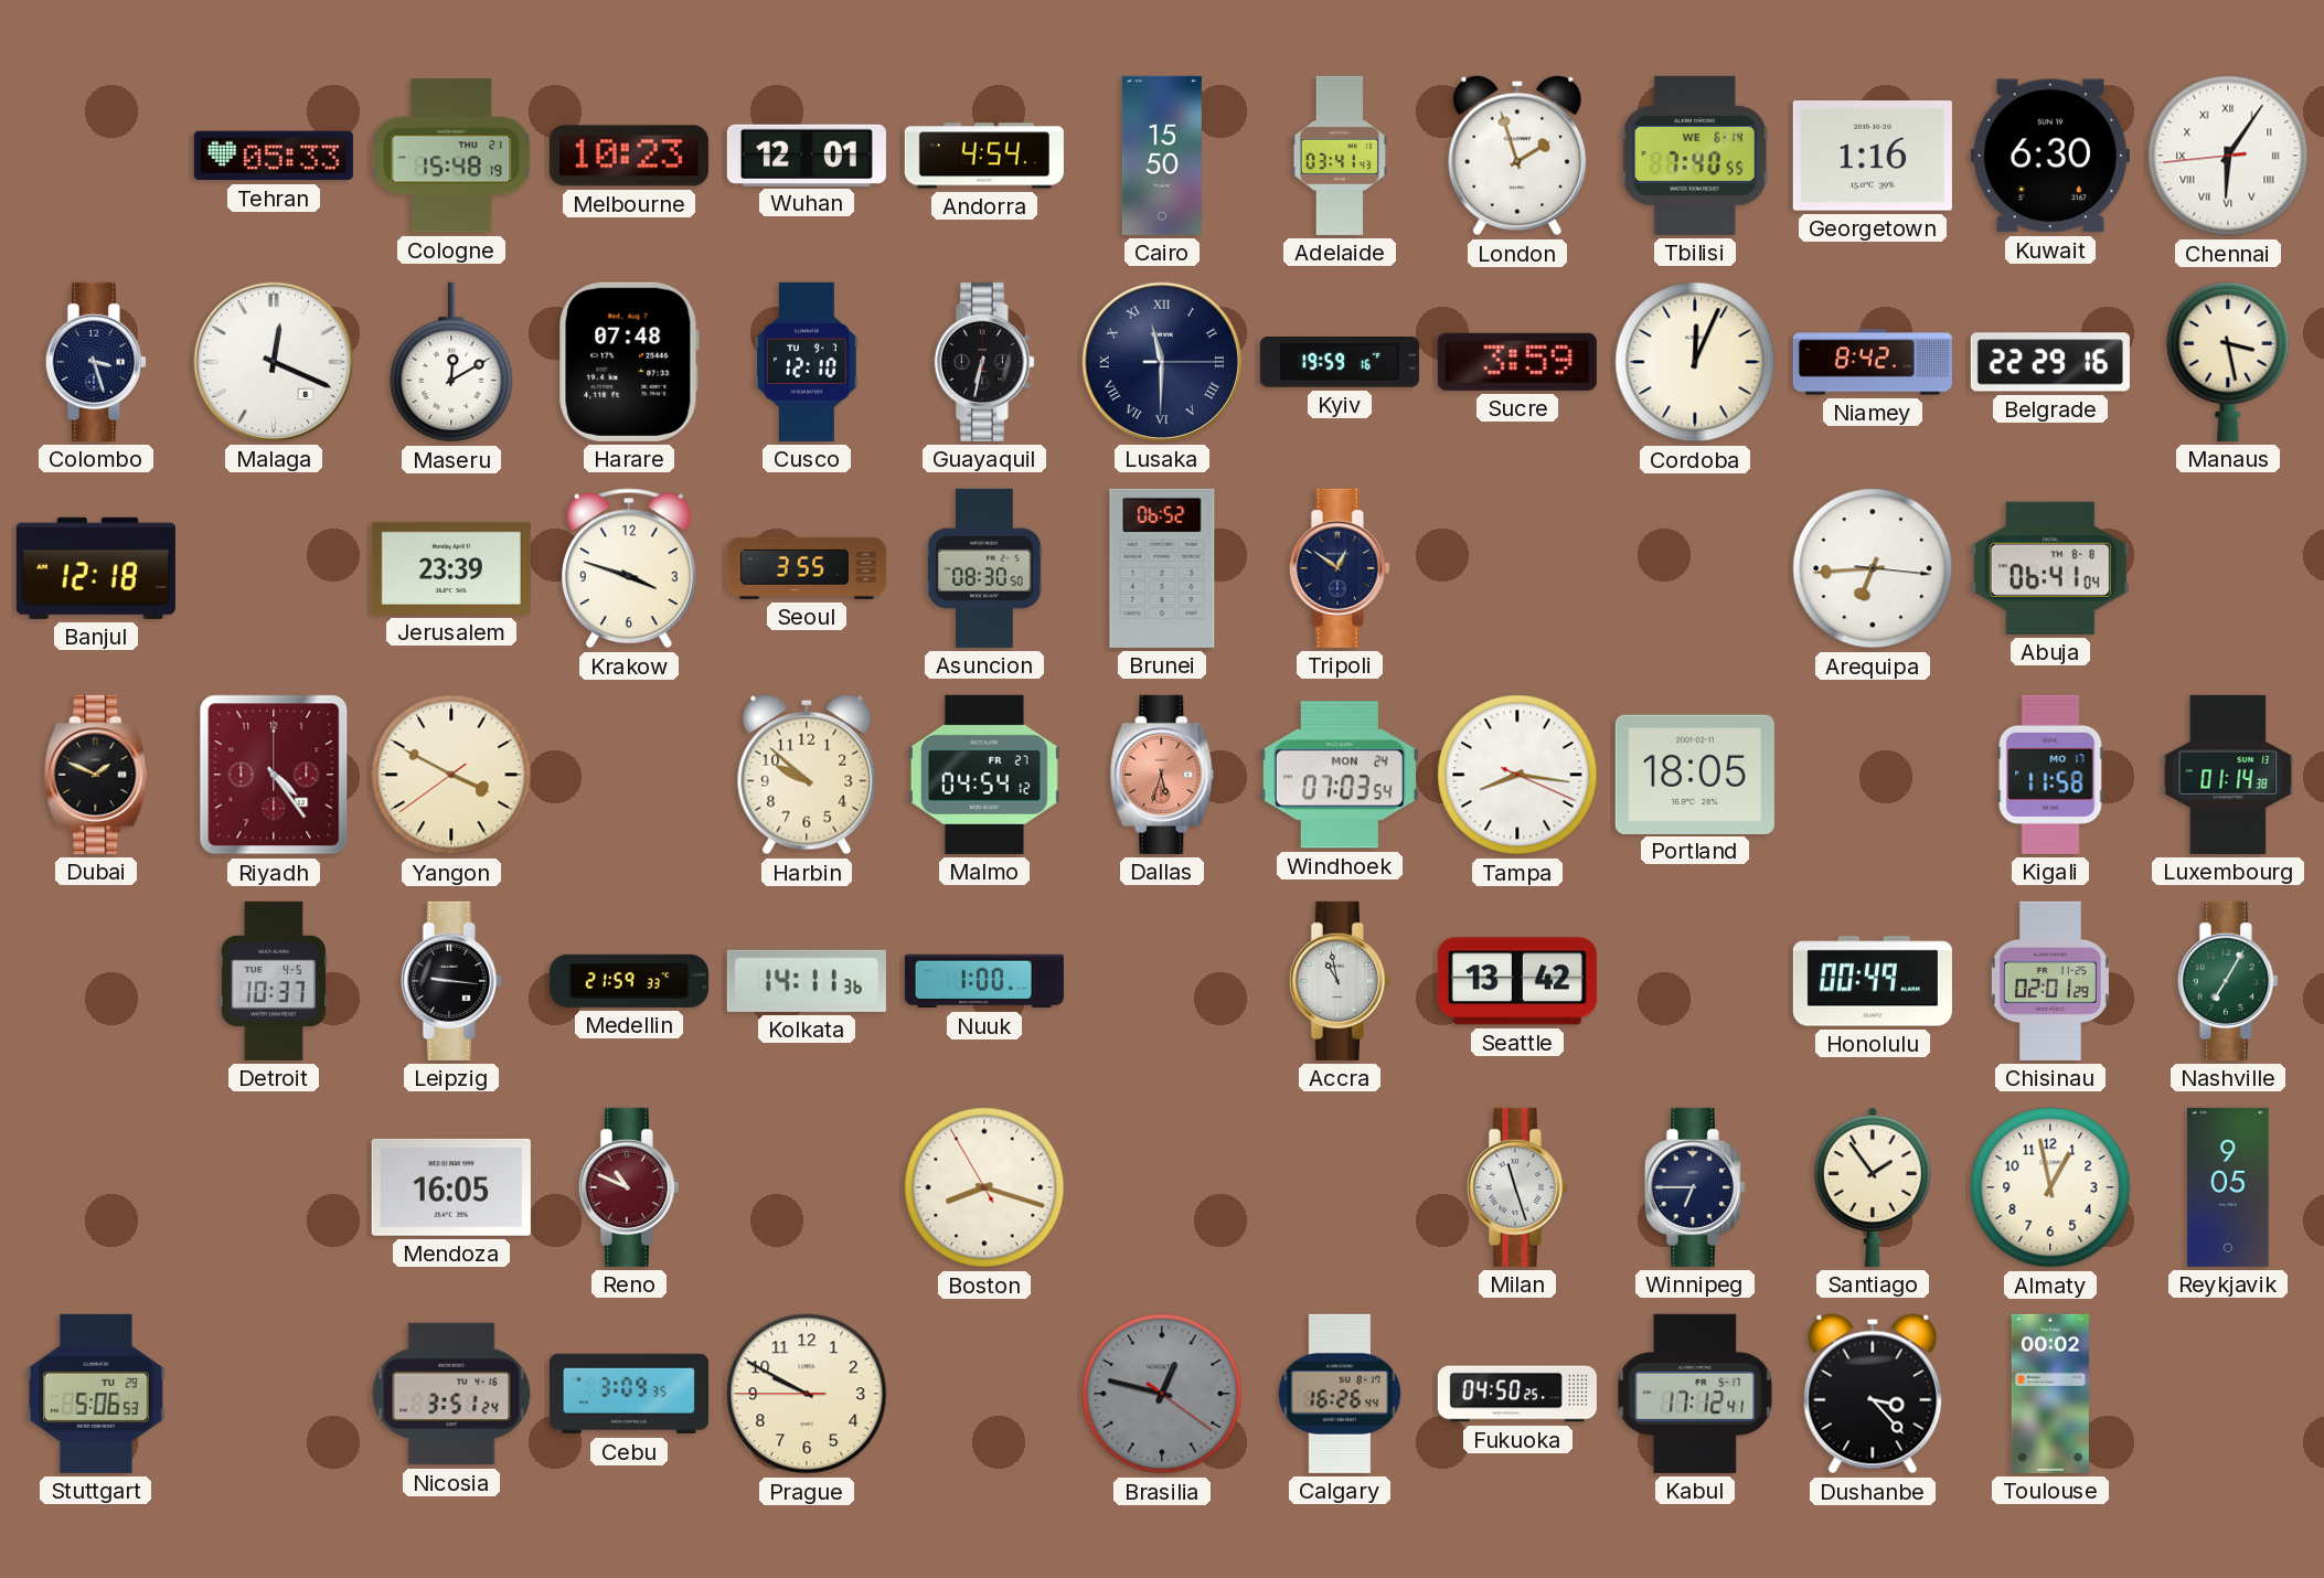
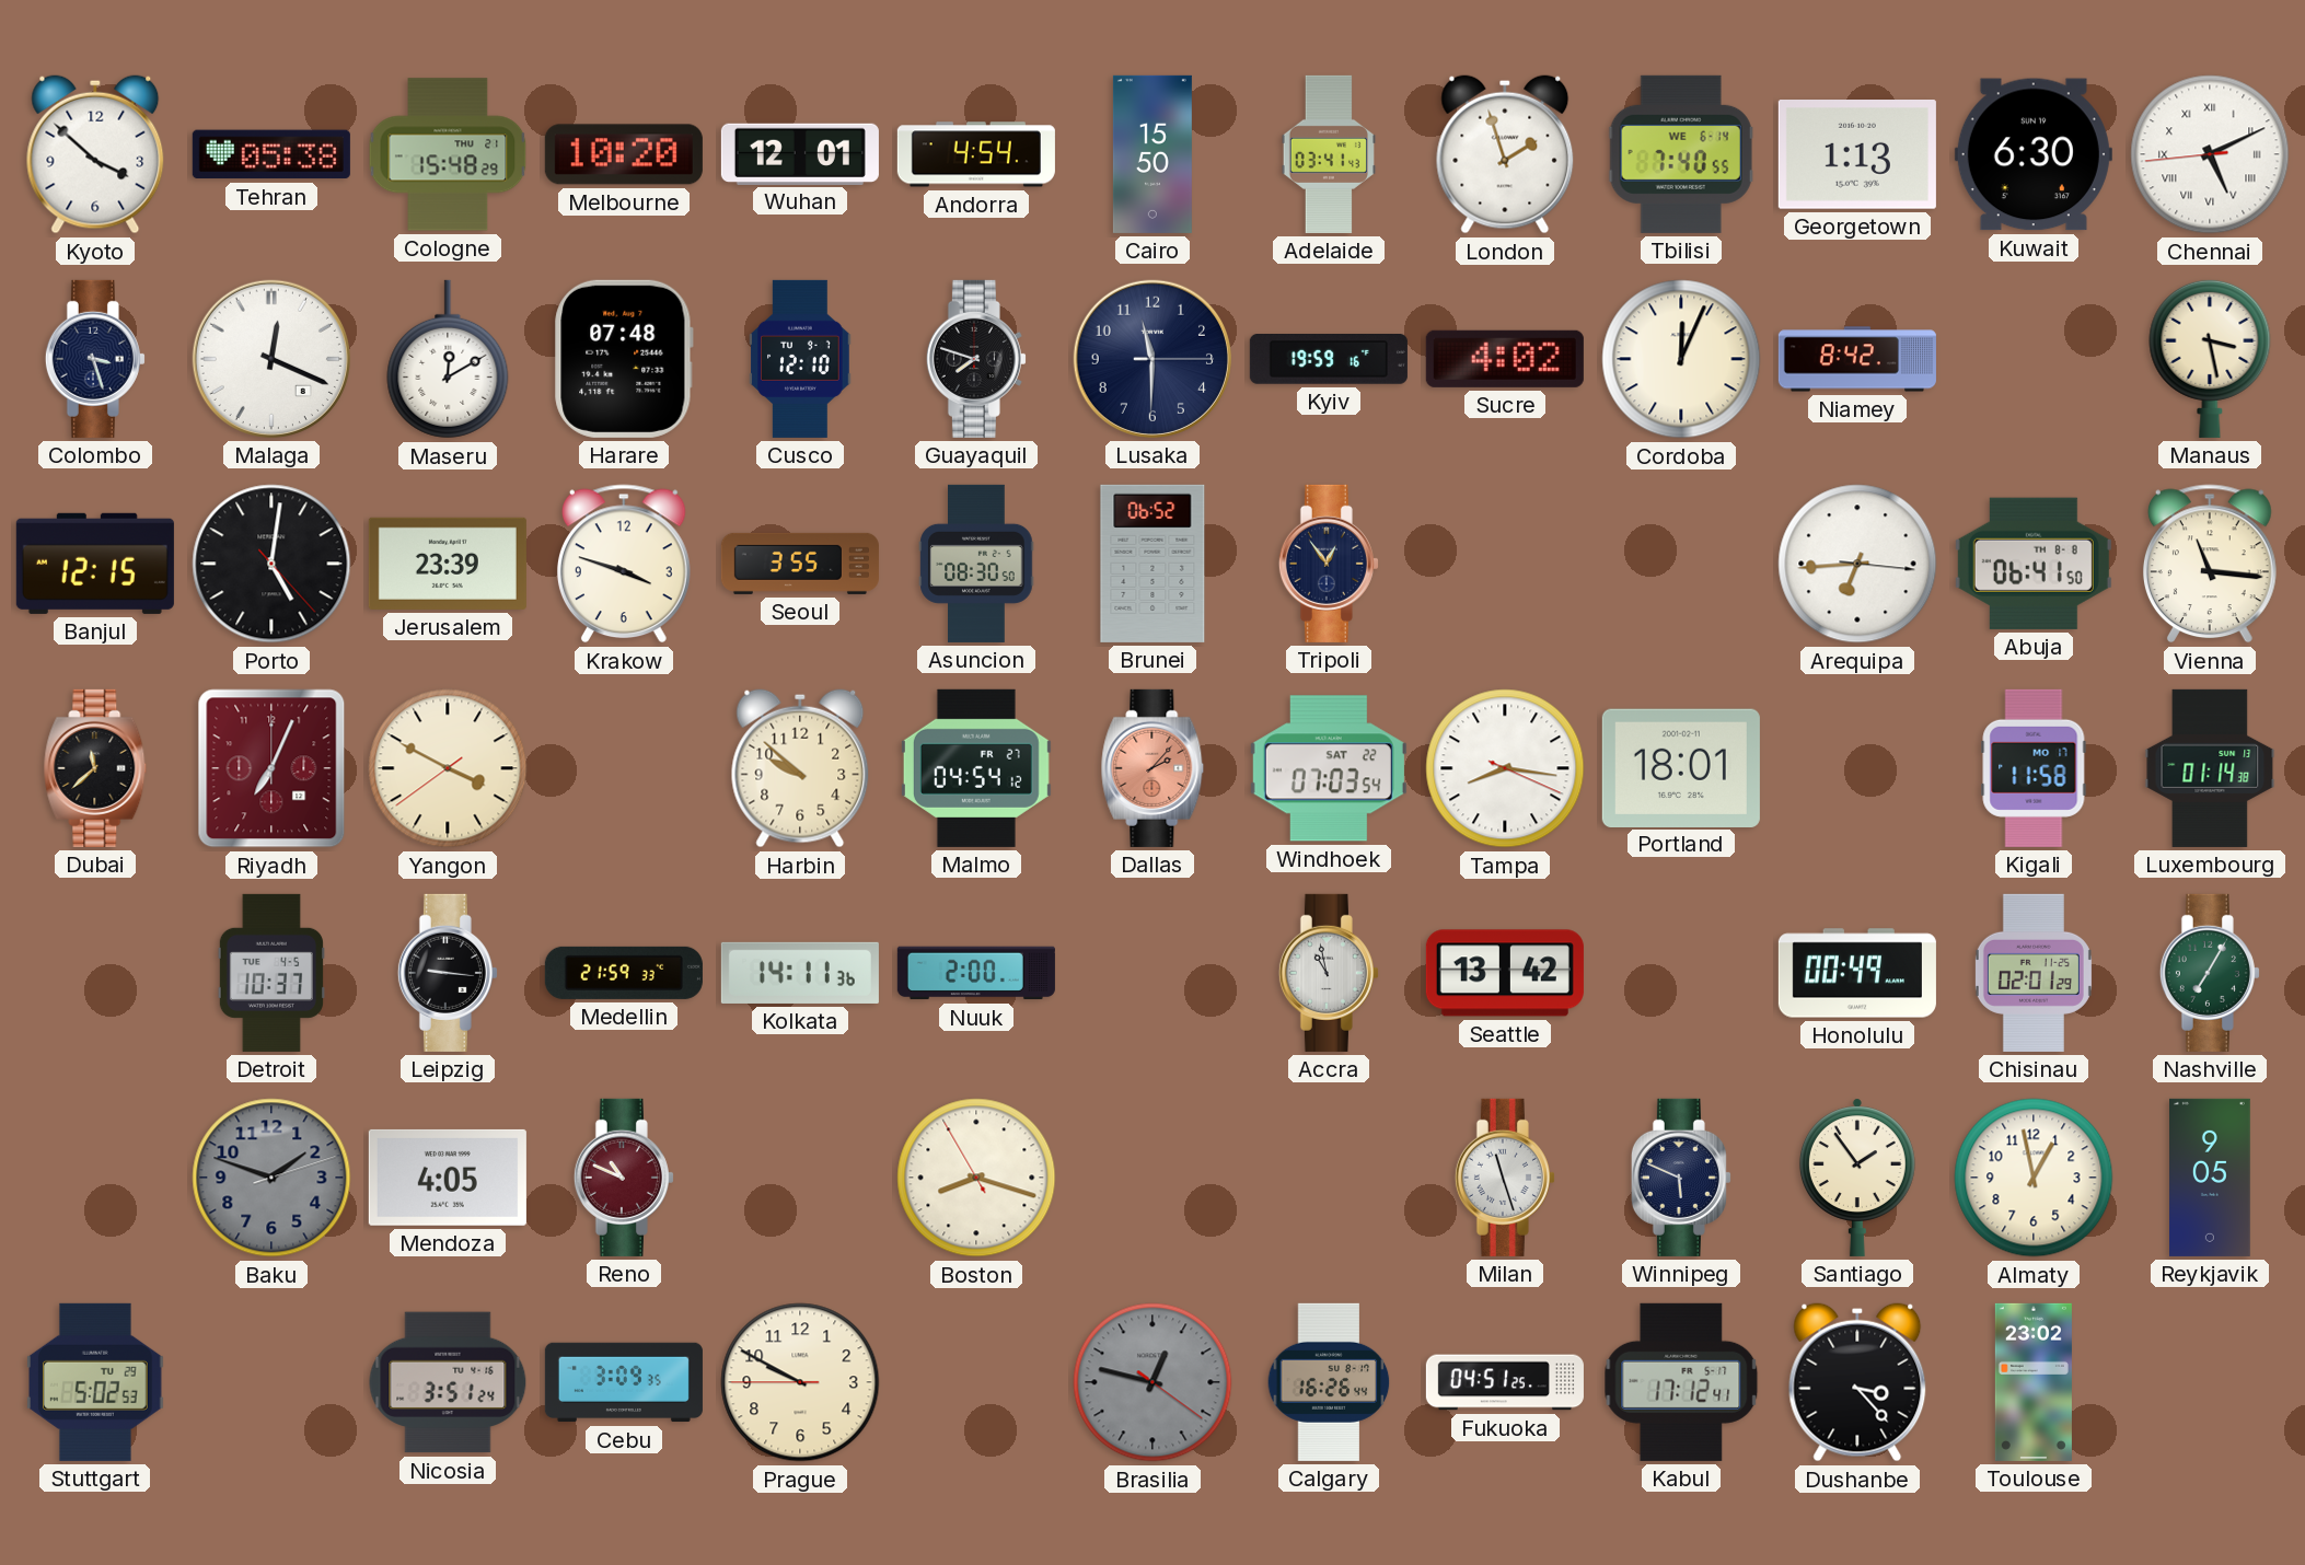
Kyoto: none -> 3:52 (95, 154)
Tehran: 05:33 -> 05:38 (271, 154)
Cologne: 15:48:19 -> 15:48:29 (448, 154)
Melbourne: 10:23 -> 10:20 (624, 154)
Georgetown: 1:16 -> 1:13 (1857, 155)
Chennai: 6:05 -> 5:10 (2210, 154)
Guayaquil: 6:32 -> 7:48 (976, 359)
Lusaka numerals: Roman -> Arabic (1152, 359)
Sucre: 3:59 -> 4:02 (1505, 359)
Belgrade: 22:29 -> none (2050, 362)
Banjul: 12:18 -> 12:15 (95, 564)
Porto: none -> 5:01 (271, 564)
Tripoli: 12:51 -> 12:54 (1329, 564)
Abuja: 06:41:04 -> 06:41:50 (2034, 564)
Vienna: none -> 11:16 (2210, 564)
Dubai: 1:49 -> 11:38 (95, 768)
Riyadh: 4:24 -> 7:04 (271, 768)
Dallas: 5:33 -> 2:07 (1152, 768)
Windhoek date: MON 24 -> SAT 22 (1329, 768)
Portland: 18:05 -> 18:01 (1681, 767)
Nuuk: 1:00 -> 2:00 (976, 973)
Baku: none -> 1:48 (271, 1178)
Mendoza: 16:05 -> 4:05 (448, 1178)
Winnipeg: 6:45 -> 5:49 (1681, 1178)
Stuttgart: 5:06 -> 5:02 (96, 1382)
Fukuoka: 04:50 -> 04:51 (1505, 1382)
Toulouse: 00:02 -> 23:02 (2034, 1382)
